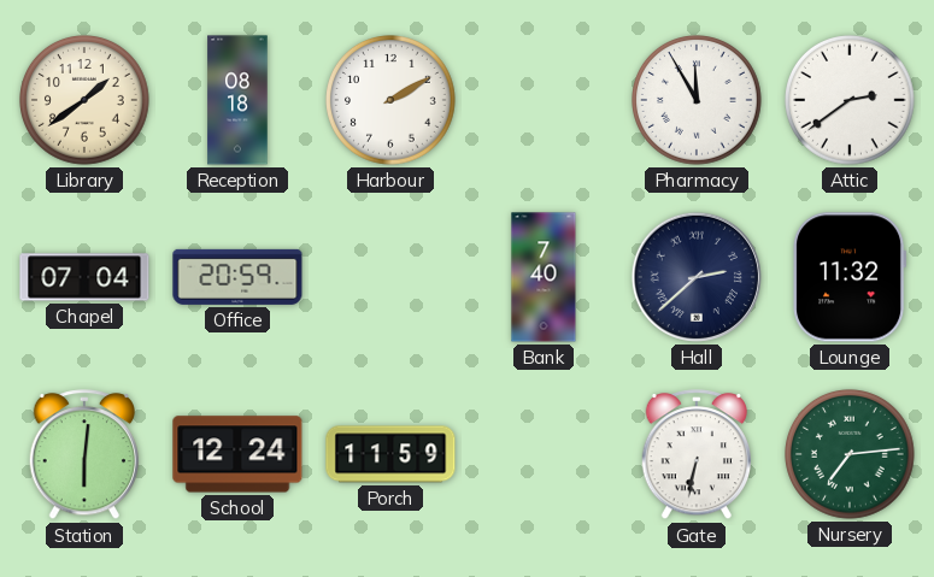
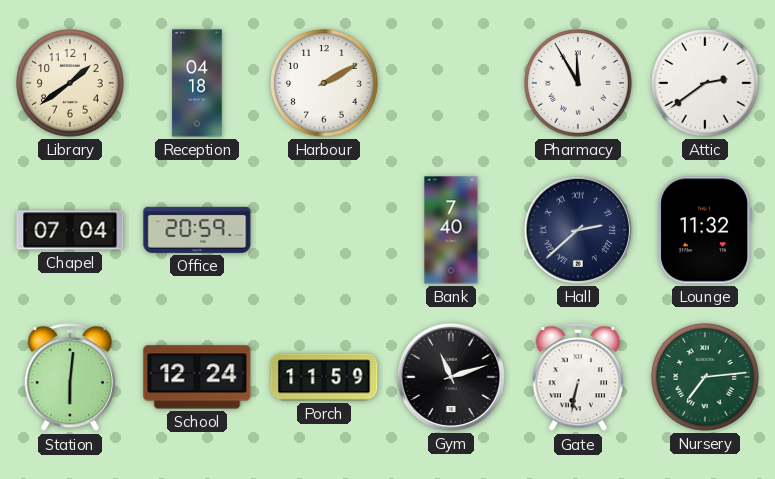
Reception: 08:18 -> 04:18 (197, 83)
Gym: none -> 11:12 (451, 377)
